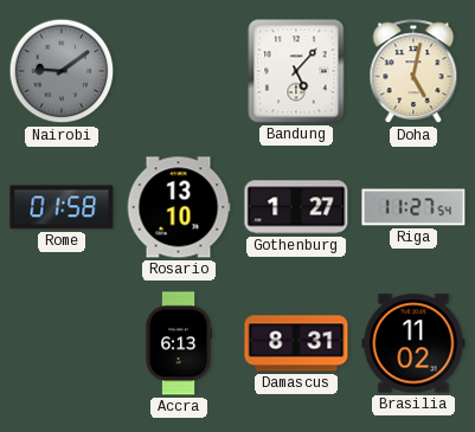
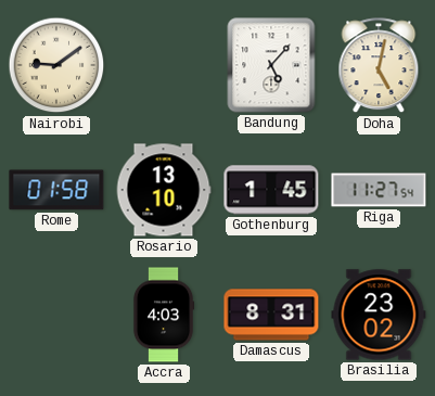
Nairobi dial: grey -> cream (56, 65)
Gothenburg: 1:27 -> 1:45 (271, 190)
Accra: 6:13 -> 4:03 (164, 315)
Brasilia: 11:02 -> 23:02 (379, 315)
